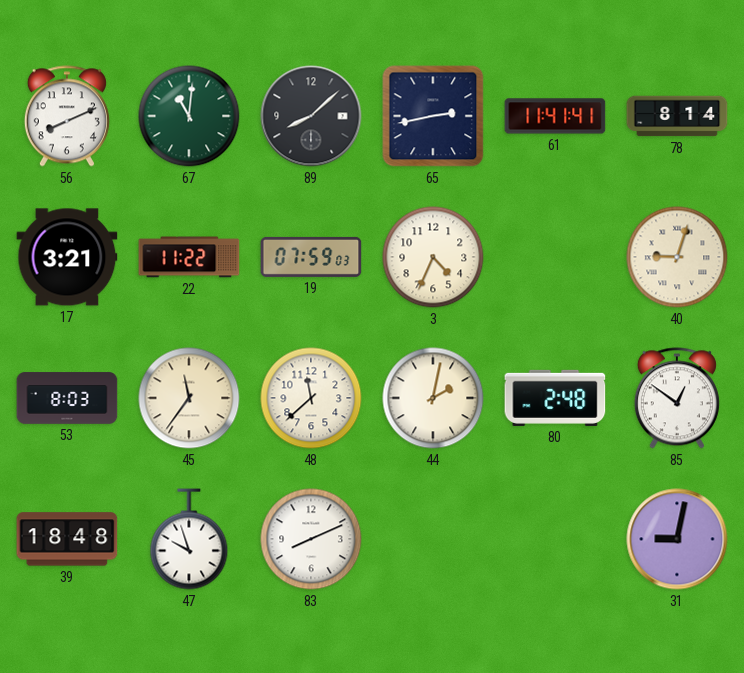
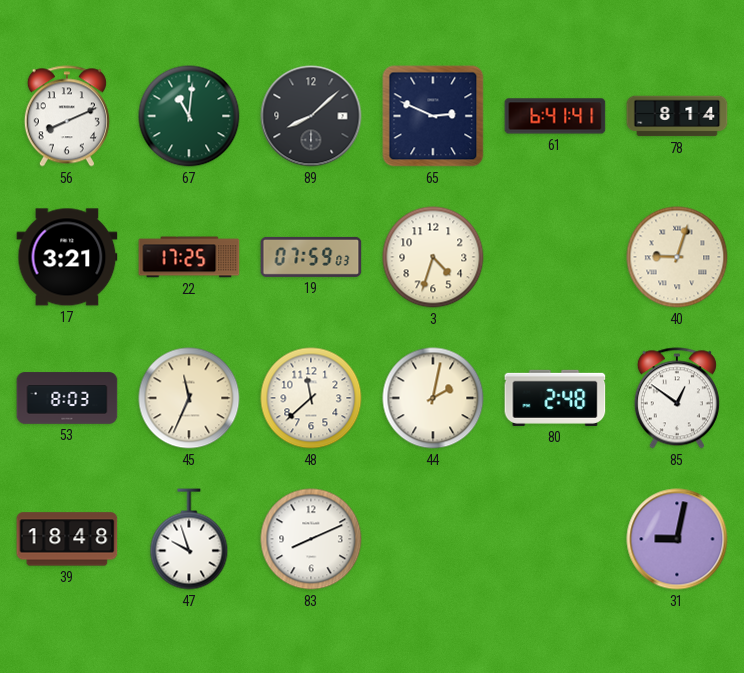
65: 2:43 -> 2:49 (433, 116)
61: 11:41 -> 6:41 (555, 116)
22: 11:22 -> 17:25 (189, 257)
3: 4:34 -> 4:33 (433, 257)
45: 11:36 -> 11:34 (189, 398)
